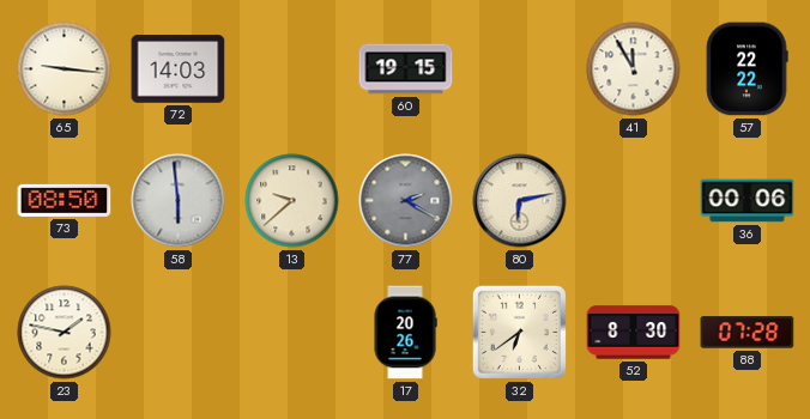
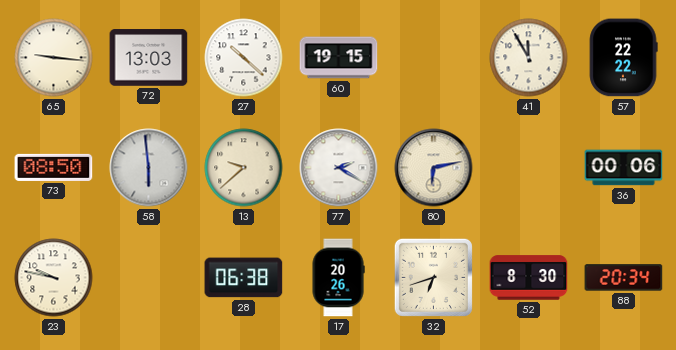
72: 14:03 -> 13:03 (149, 58)
27: none -> 10:22 (244, 58)
77 dial: grey -> white (339, 168)
23: 1:47 -> 9:47 (54, 278)
28: none -> 06:38 (244, 278)
32: 6:39 -> 6:42 (433, 277)
88: 07:28 -> 20:34 (624, 278)
